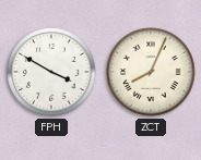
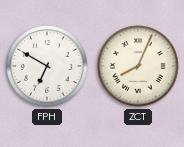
FPH: 3:50 -> 6:50 (47, 66)
